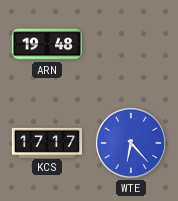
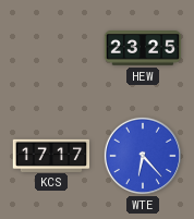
ARN: 19:48 -> none (47, 44)
HEW: none -> 23:25 (143, 48)
